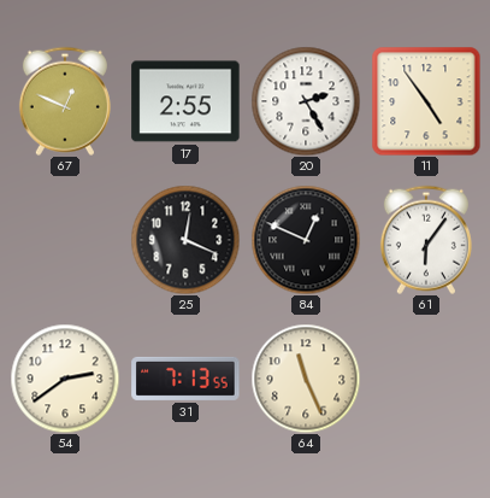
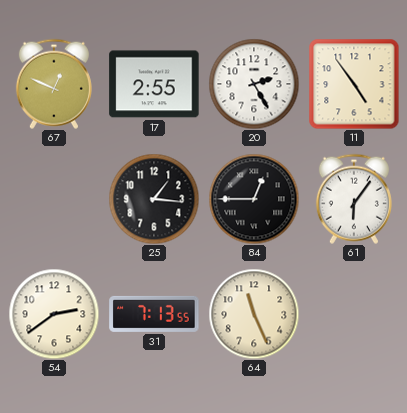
25: 12:19 -> 1:16 (154, 199)
84: 12:49 -> 12:45 (254, 199)
